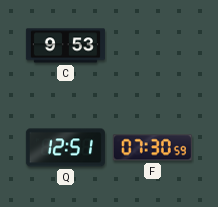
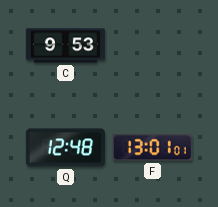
Q: 12:51 -> 12:48 (65, 148)
F: 07:30 -> 13:01 (152, 148)
